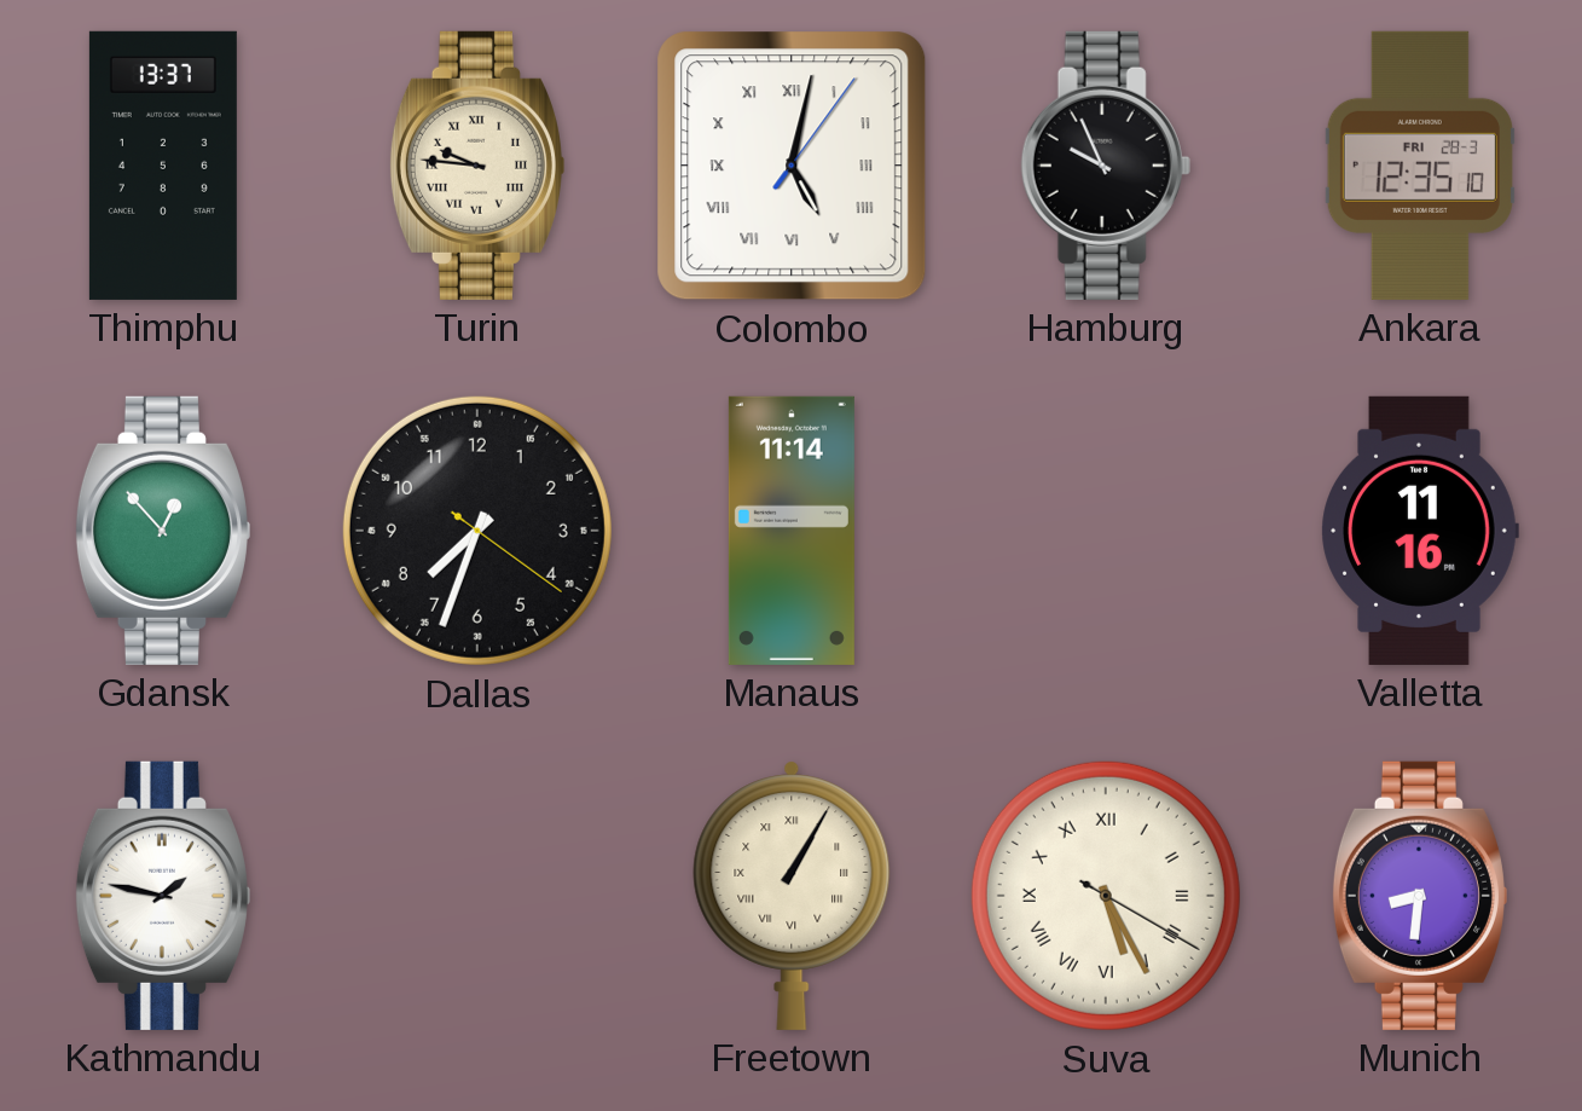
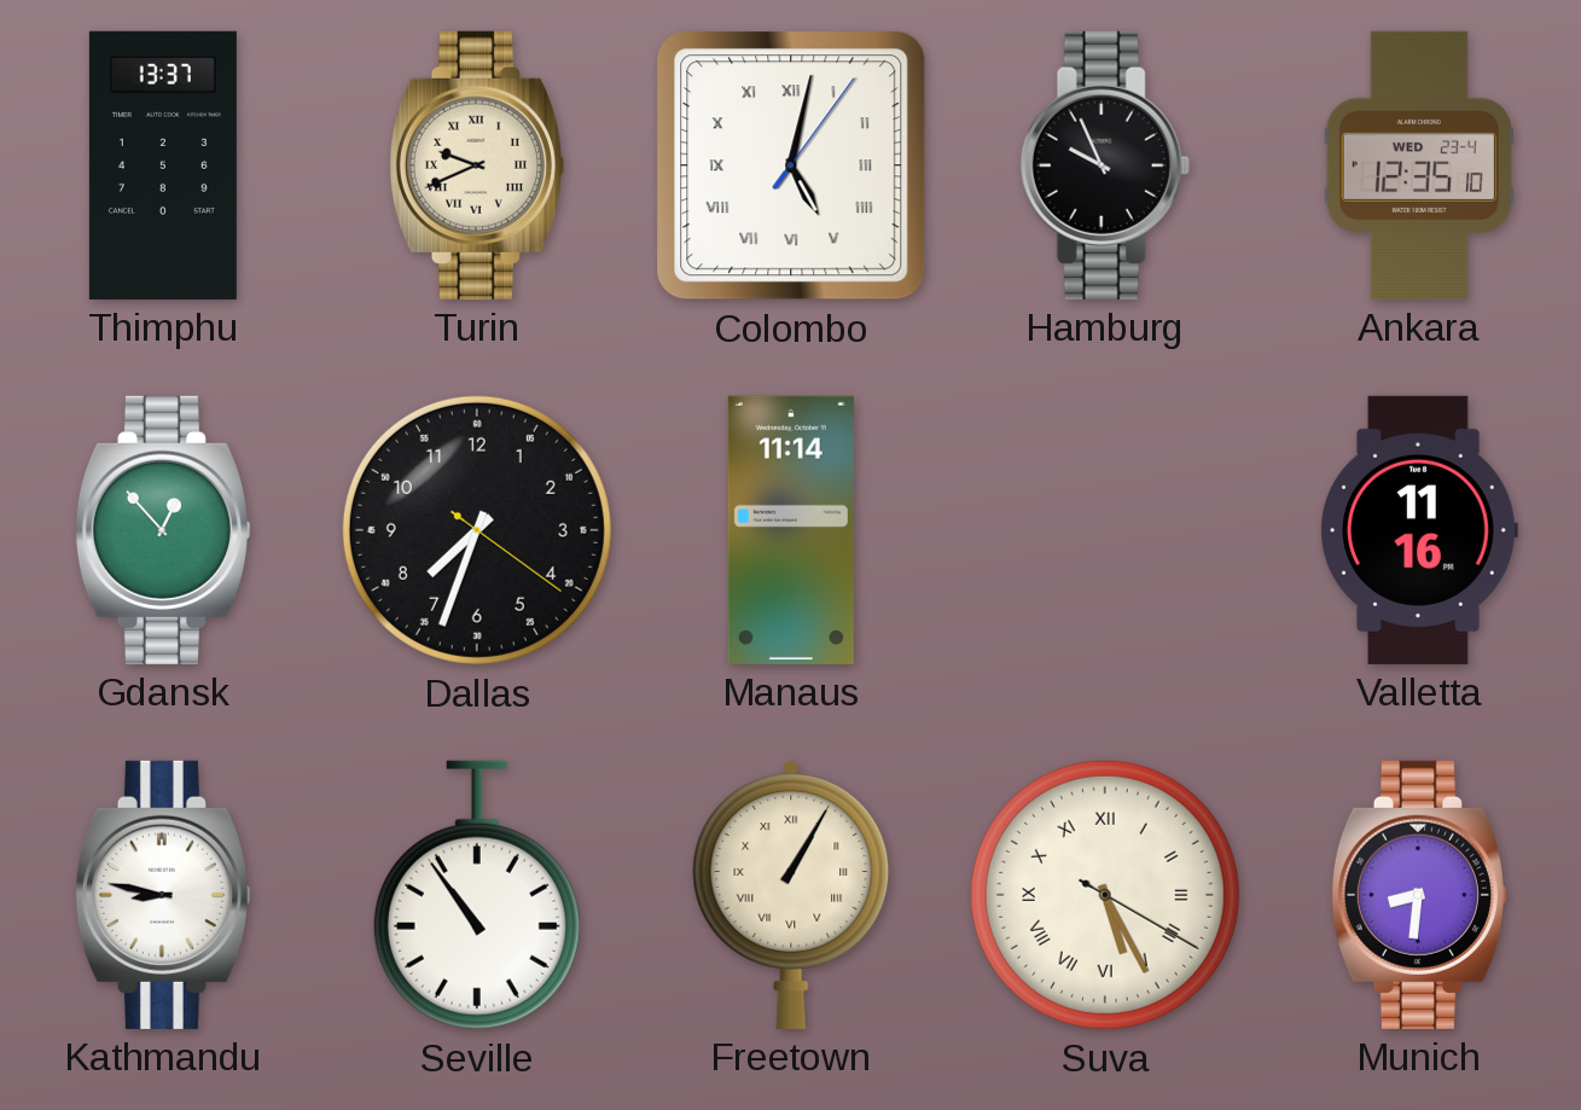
Turin: 9:46 -> 9:41 (476, 165)
Ankara date: FRI 28-3 -> WED 23-4 (1419, 165)
Kathmandu: 1:47 -> 8:47 (162, 895)
Seville: none -> 10:54 (477, 895)
